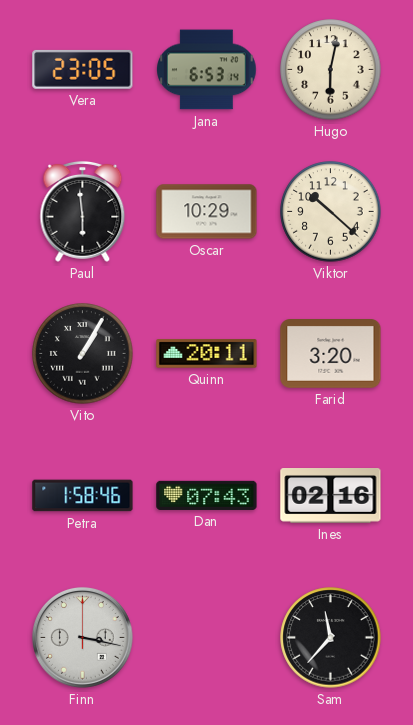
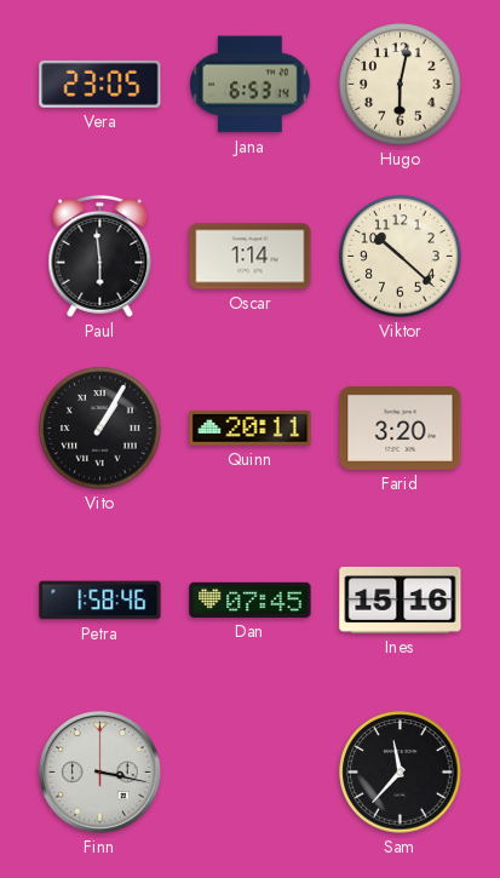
Oscar: 10:29 -> 1:14 (251, 257)
Dan: 07:43 -> 07:45 (251, 599)
Ines: 02:16 -> 15:16 (401, 601)
